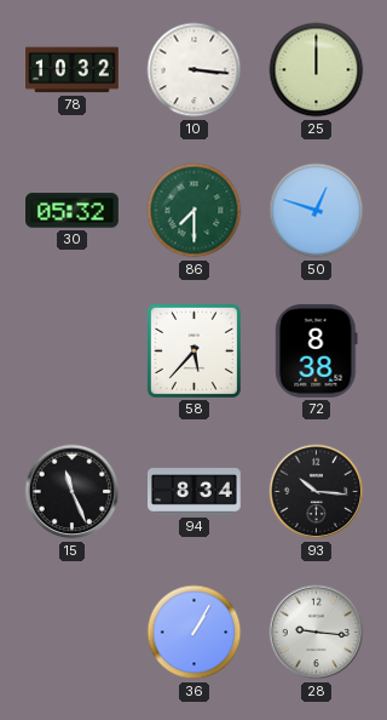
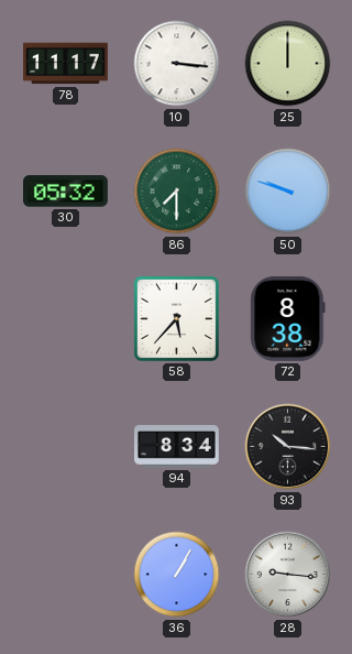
78: 10:32 -> 11:17 (66, 64)
50: 12:48 -> 9:48 (288, 192)
15: 11:26 -> none (73, 492)
